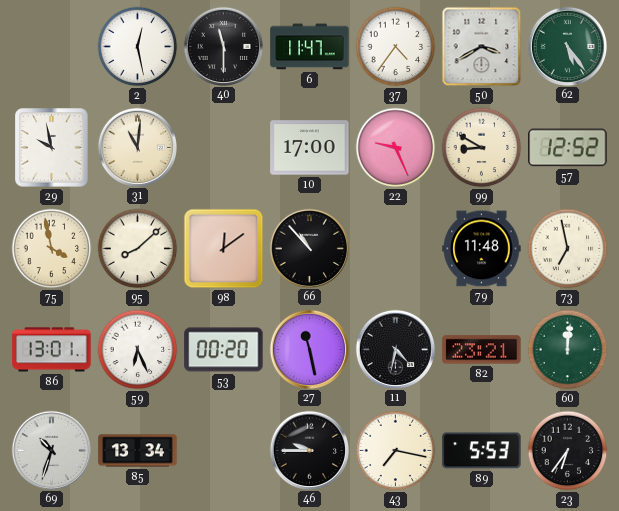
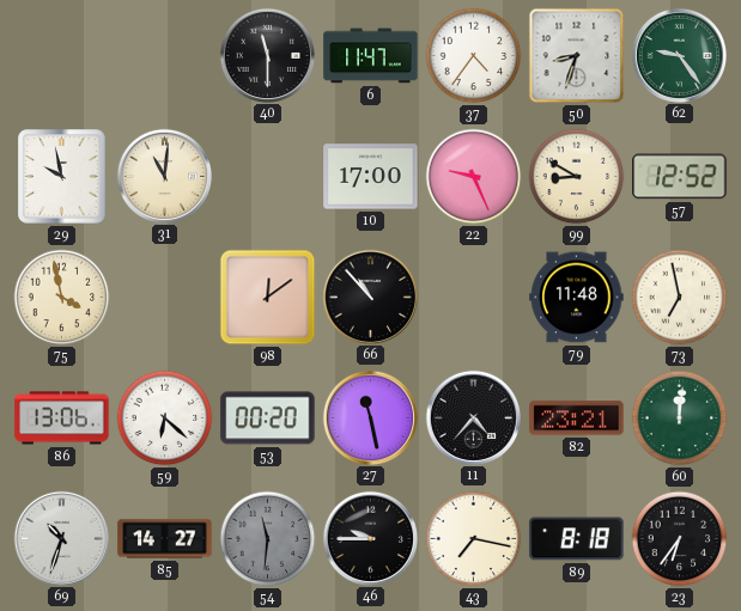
2: 12:28 -> none (138, 47)
50: 3:40 -> 8:33 (577, 56)
62: 5:24 -> 9:24 (679, 55)
95: 8:08 -> none (138, 249)
86: 13:01 -> 13:06 (62, 418)
59: 6:26 -> 6:22 (165, 418)
11: 4:32 -> 4:37 (473, 417)
85: 13:34 -> 14:27 (165, 539)
54: none -> 11:31 (268, 539)
89: 5:53 -> 8:18 (577, 539)
